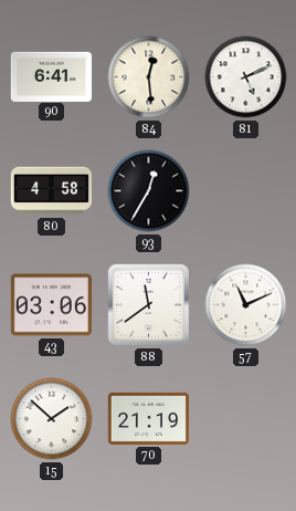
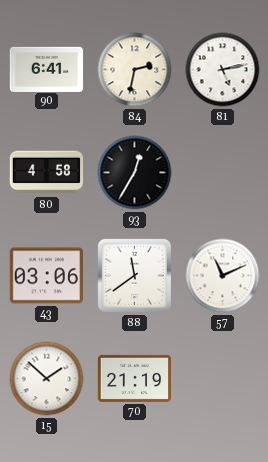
84: 12:29 -> 2:32 (135, 70)
81: 5:11 -> 5:13 (223, 70)
